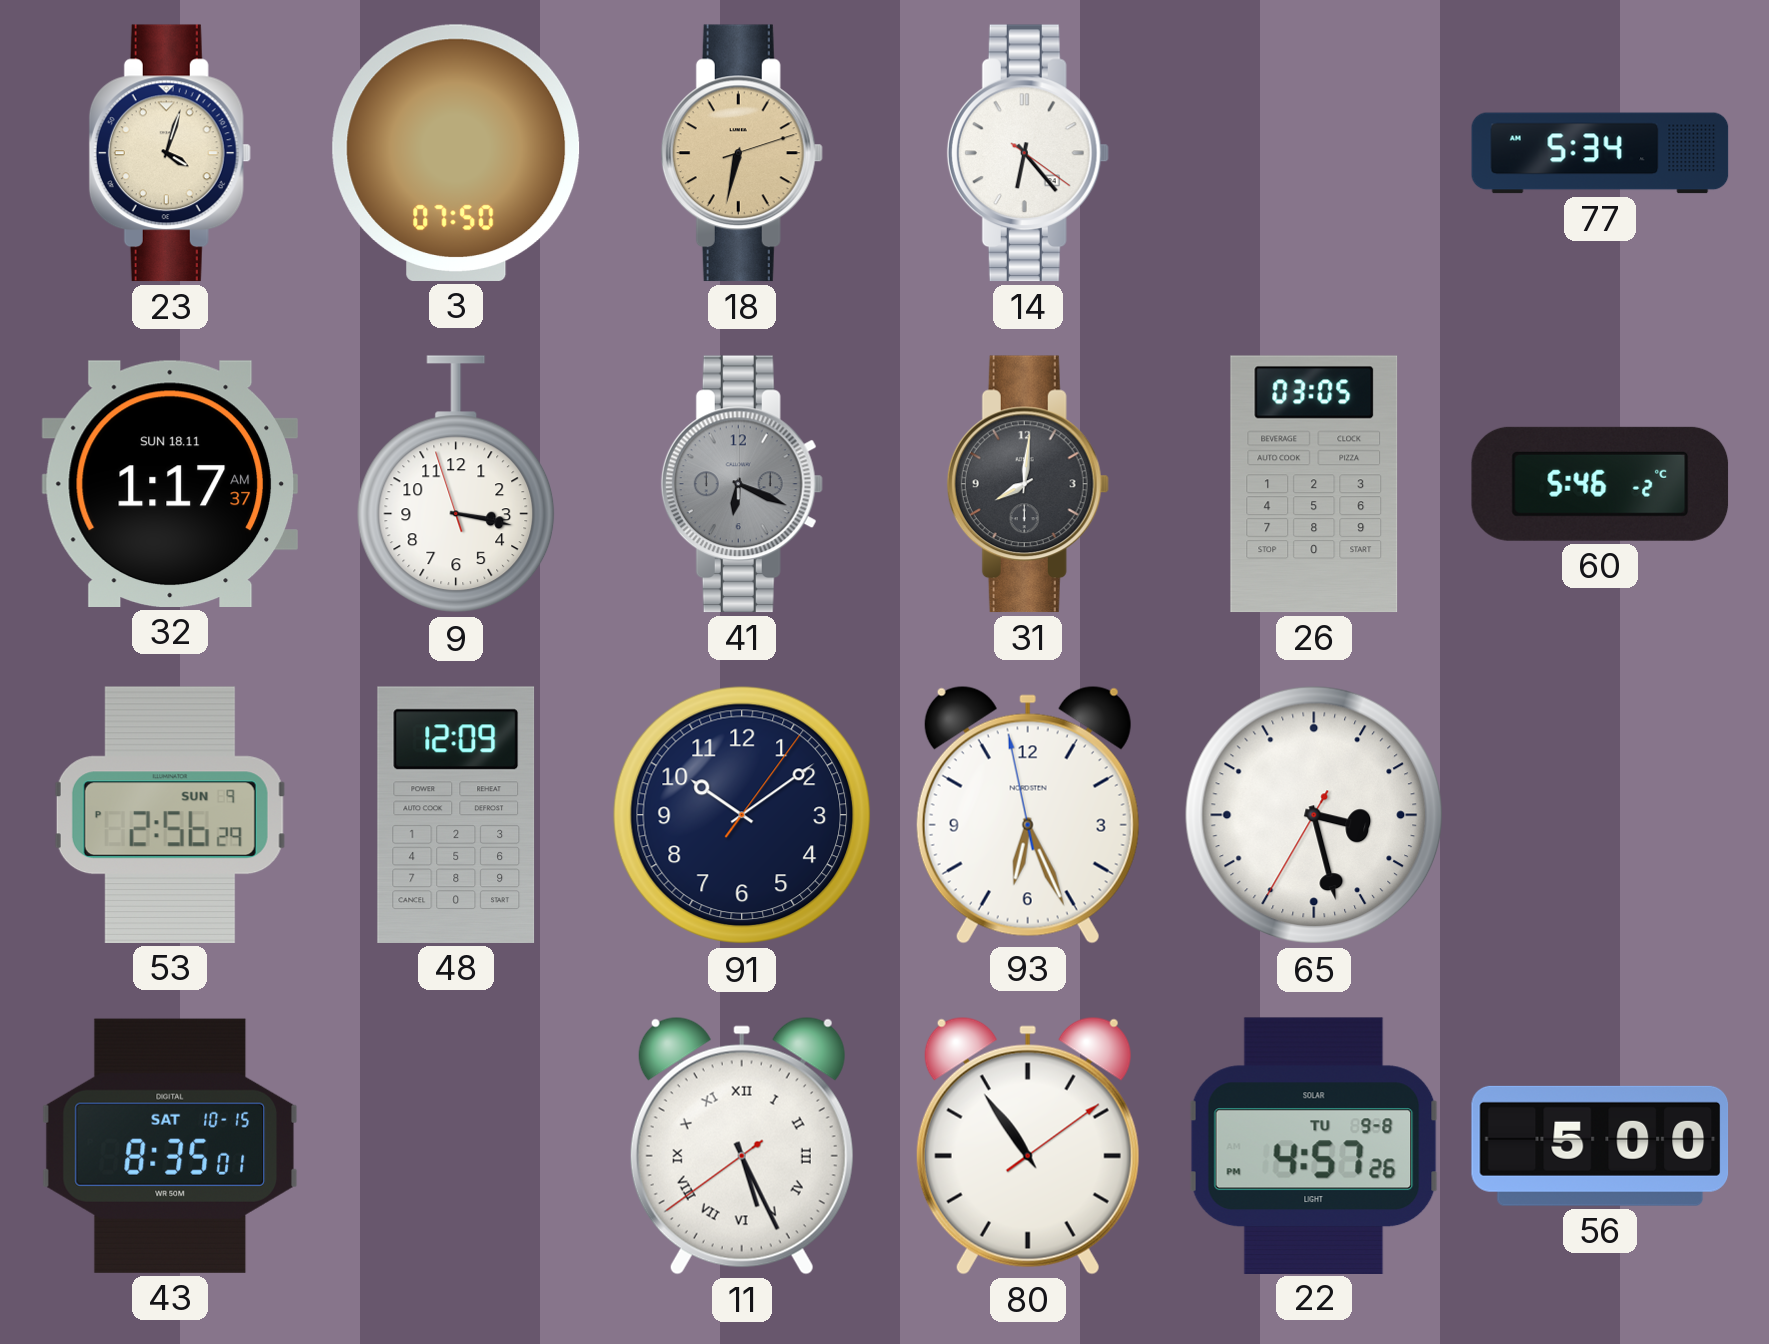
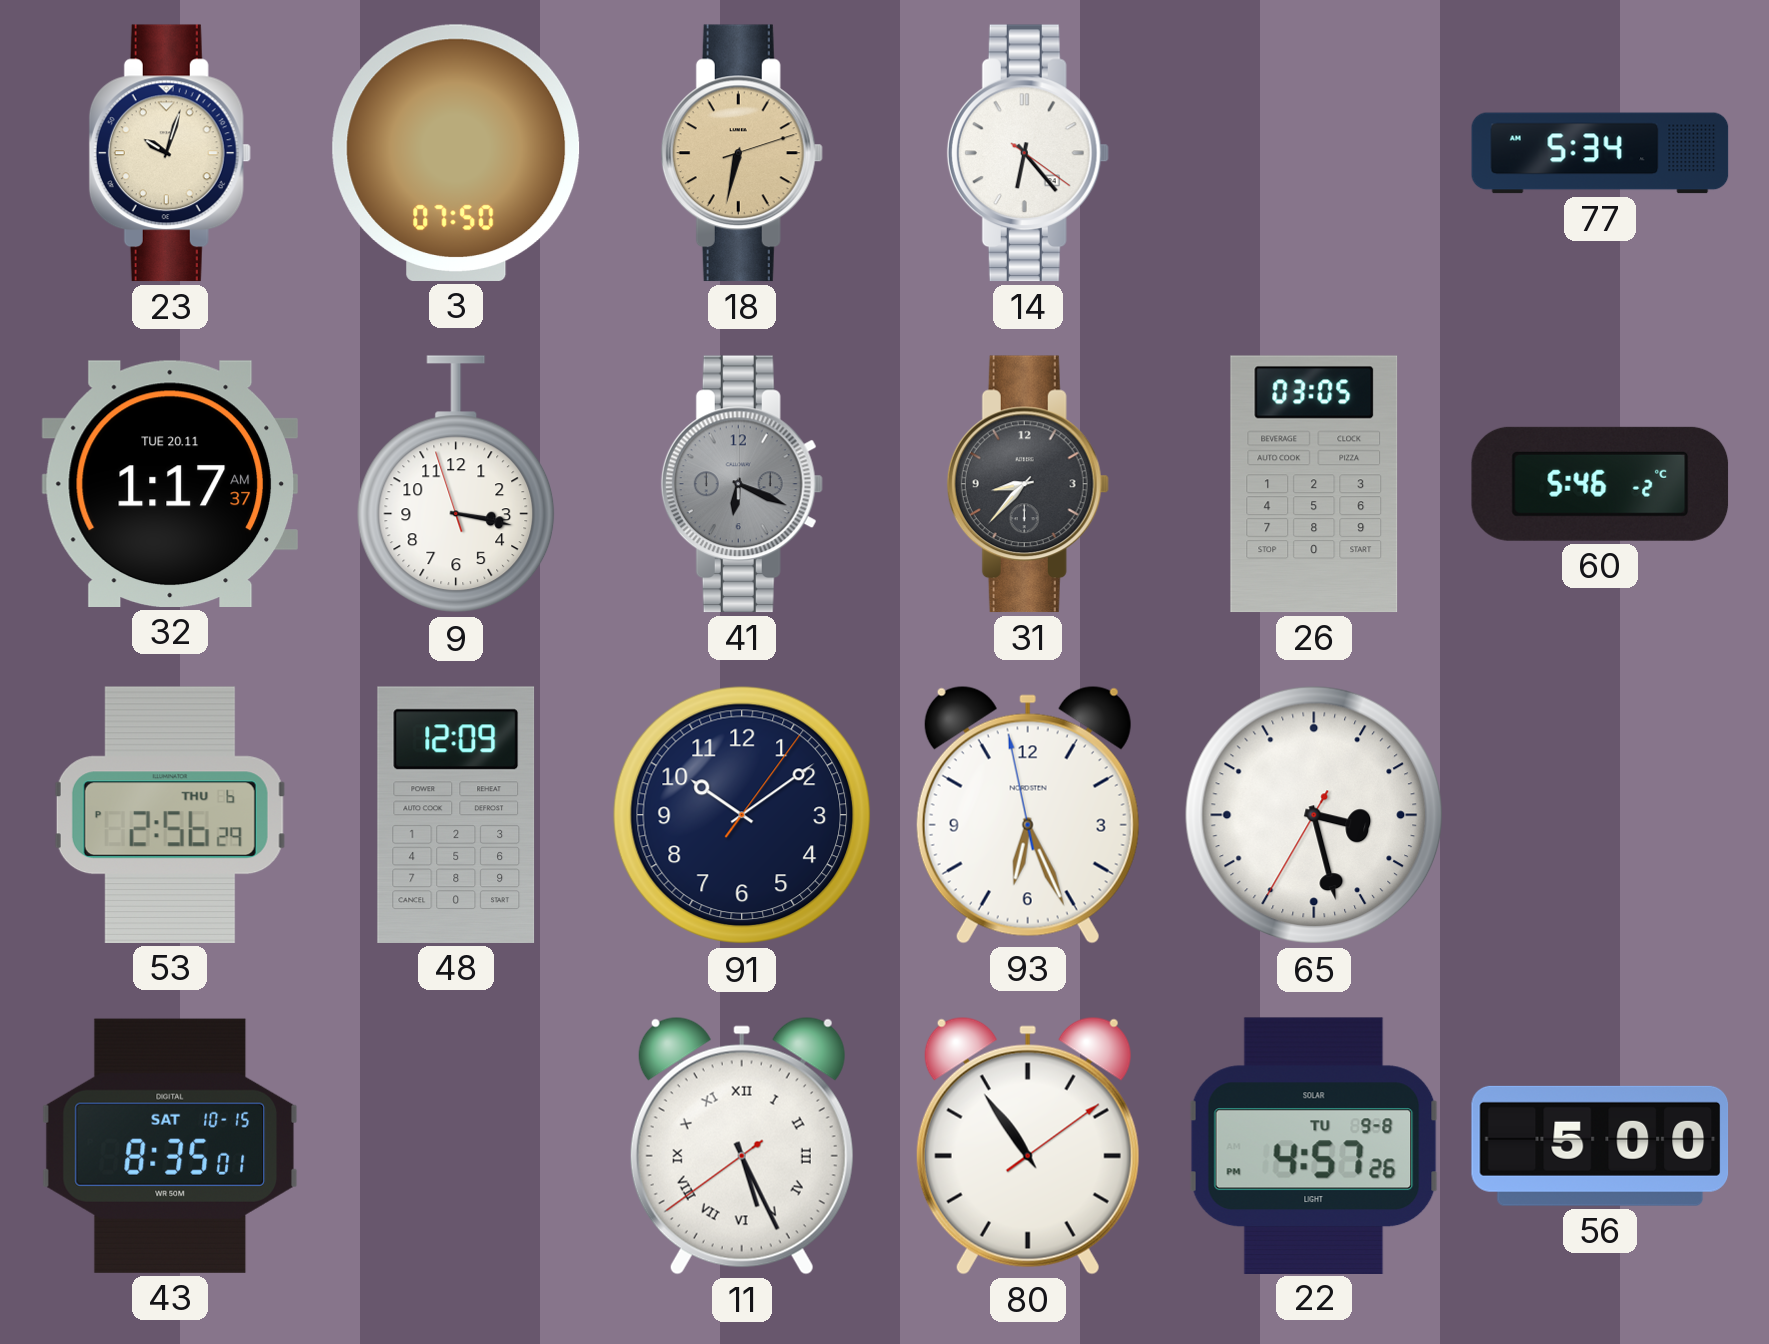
23: 4:03 -> 10:03 (170, 153)
32 date: SUN 18.11 -> TUE 20.11 (170, 484)
31: 8:01 -> 8:37 (1028, 484)
53 date: SUN 9 -> THU 6 (170, 815)
